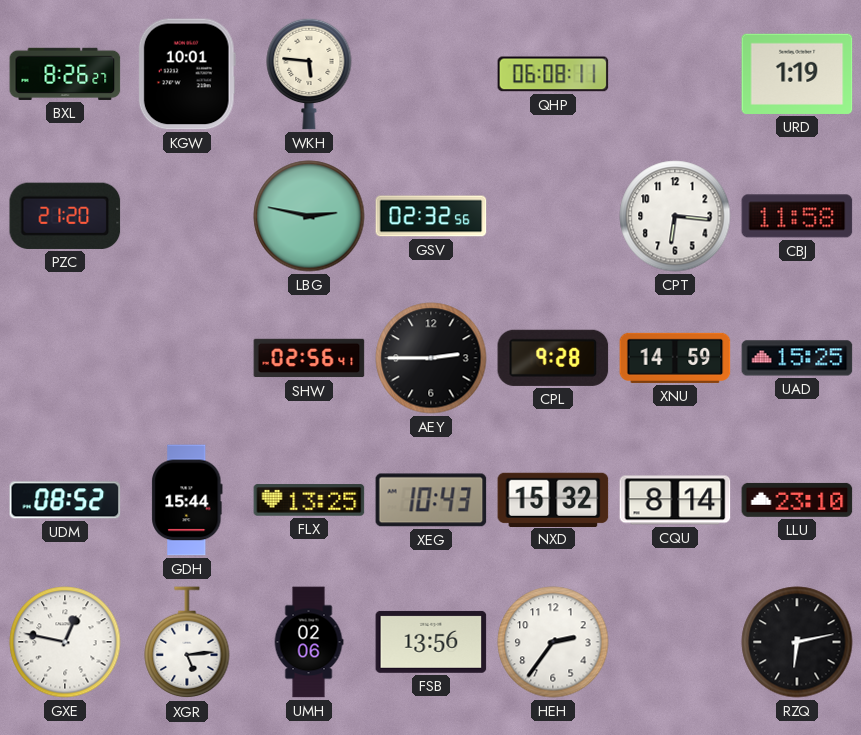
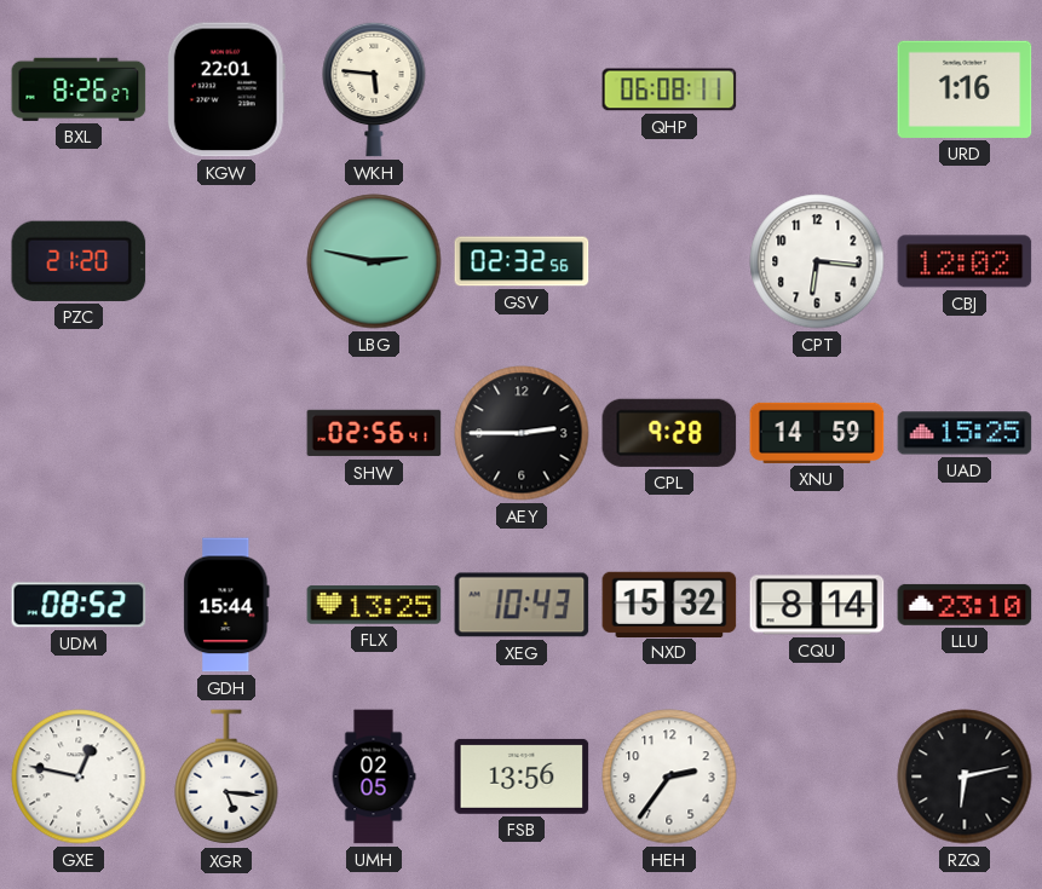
KGW: 10:01 -> 22:01 (226, 90)
URD: 1:19 -> 1:16 (965, 90)
CBJ: 11:58 -> 12:02 (965, 261)
XGR: 5:14 -> 5:16 (226, 778)
UMH: 02:06 -> 02:05 (374, 777)
